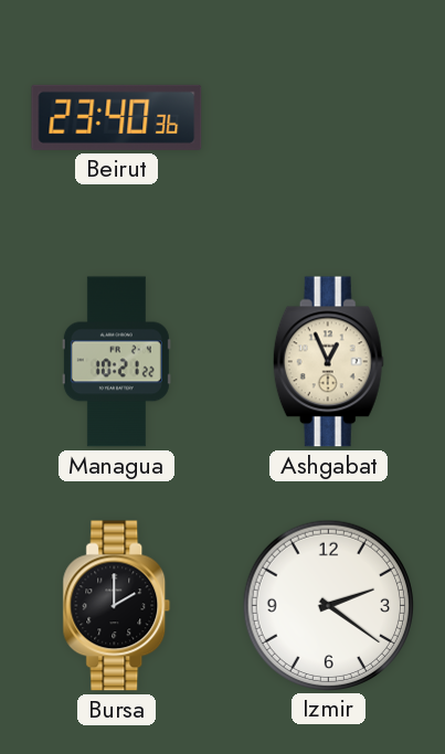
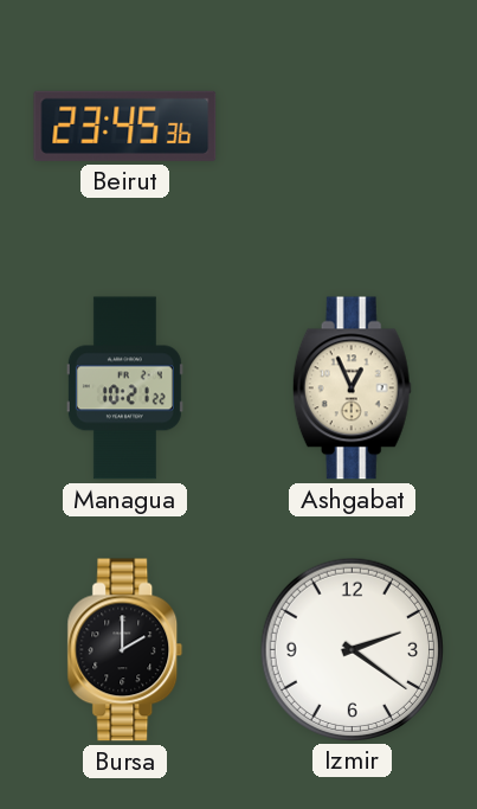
Beirut: 23:40 -> 23:45 (125, 126)
